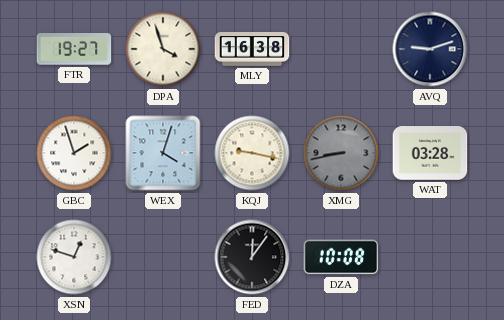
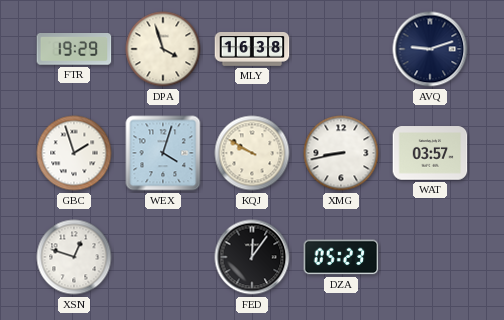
FTR: 19:27 -> 19:29 (74, 49)
KQJ: 9:17 -> 9:50 (252, 153)
XMG dial: grey -> white (341, 153)
WAT: 03:28 -> 03:57 (430, 153)
DZA: 10:08 -> 05:23 (341, 257)
